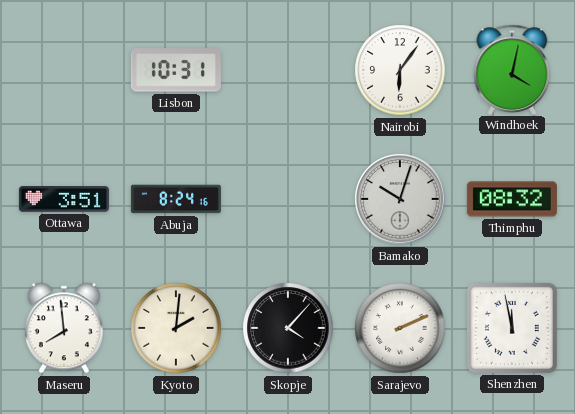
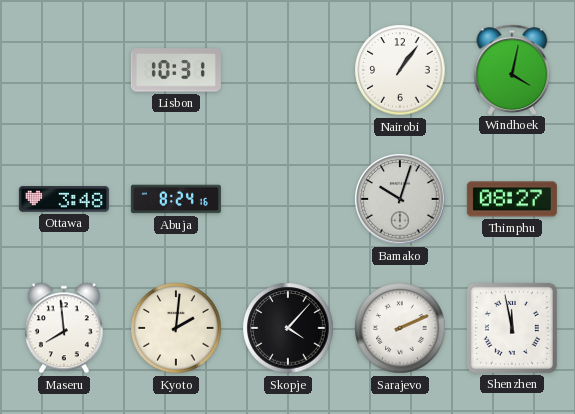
Nairobi: 6:06 -> 1:06 (400, 70)
Ottawa: 3:51 -> 3:48 (64, 199)
Thimphu: 08:32 -> 08:27 (512, 199)
